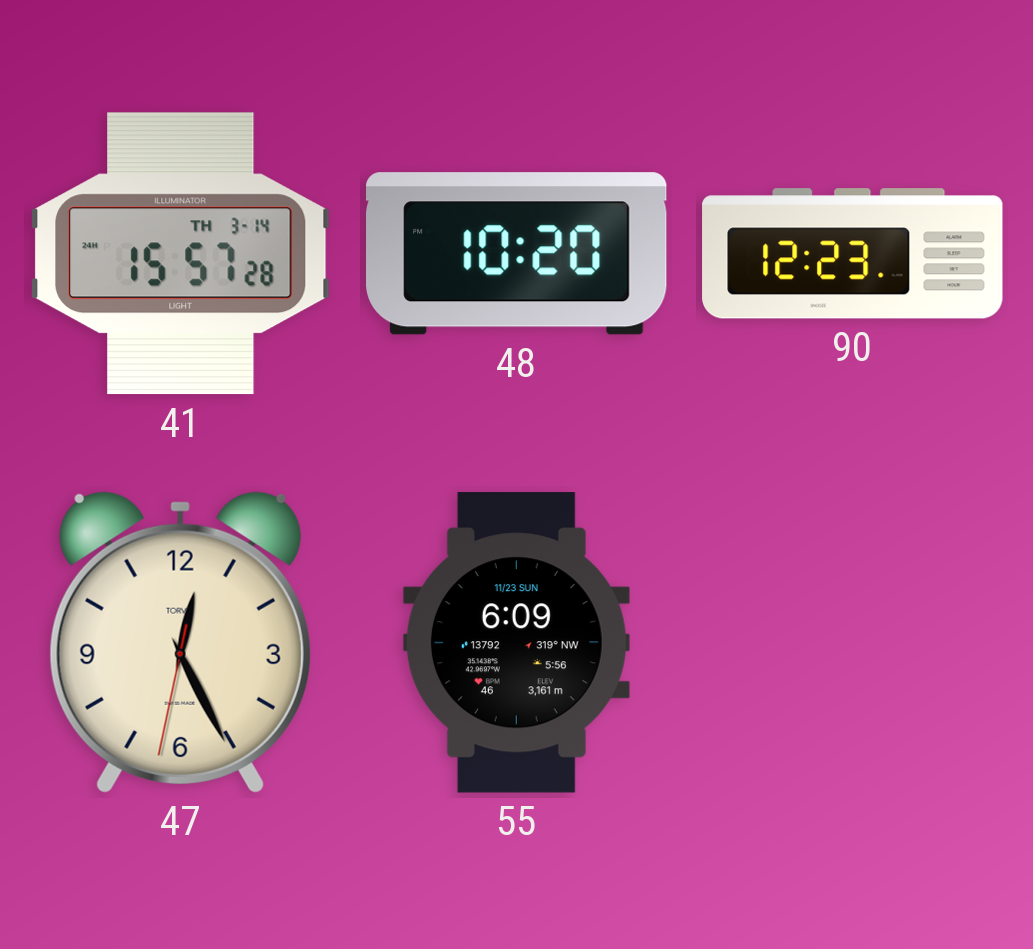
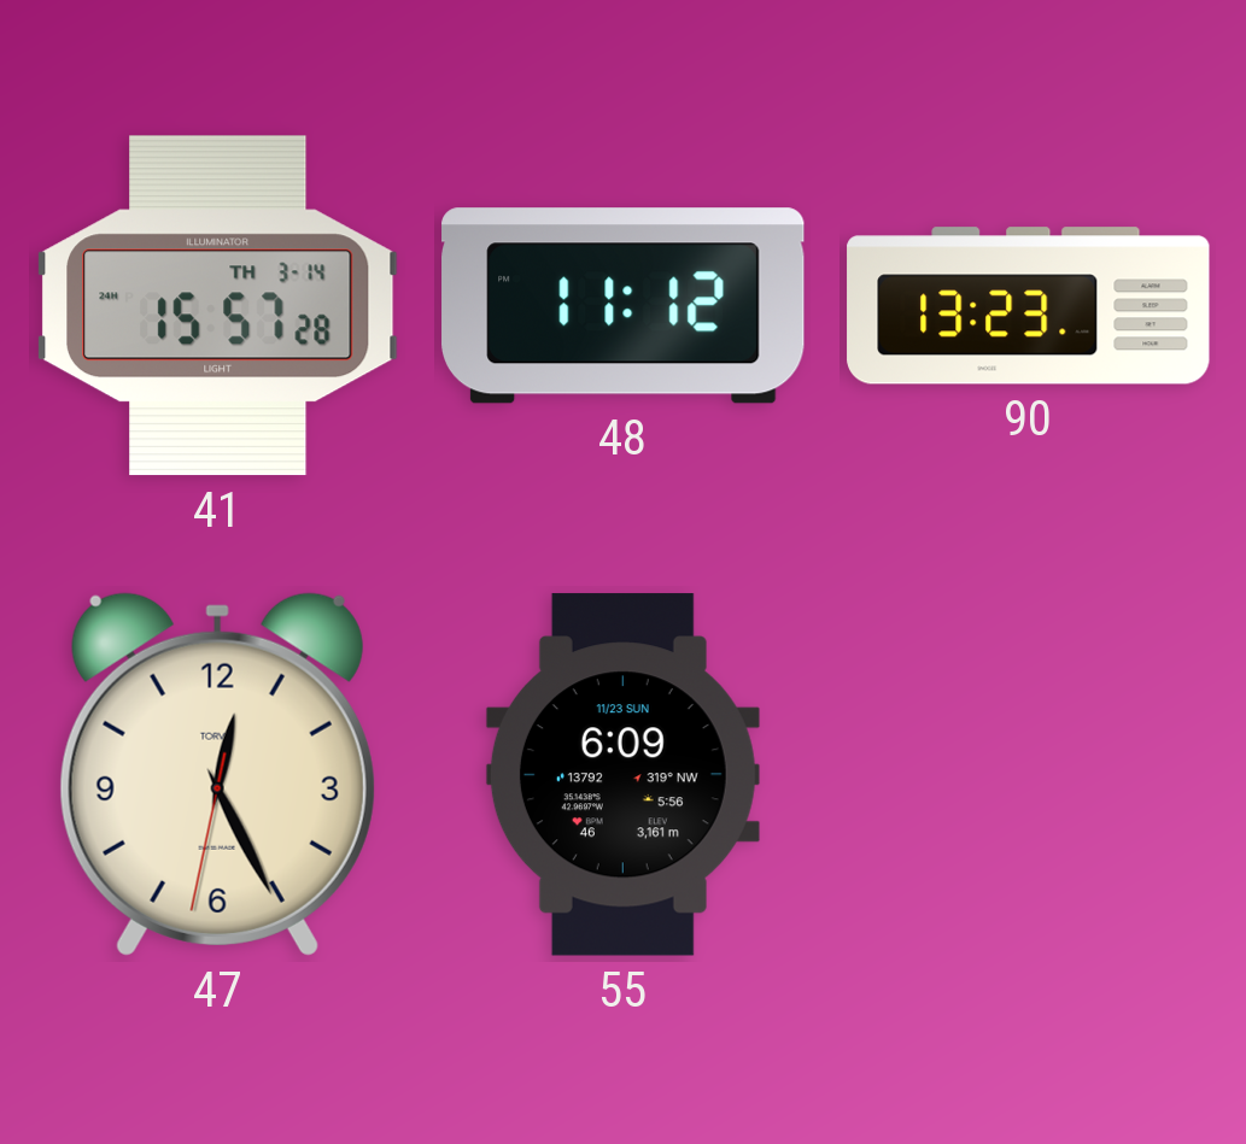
48: 10:20 -> 11:12 (624, 306)
90: 12:23 -> 13:23 (1029, 306)
